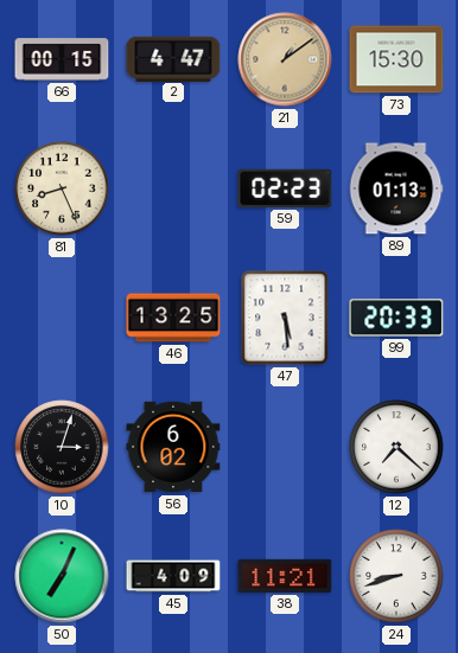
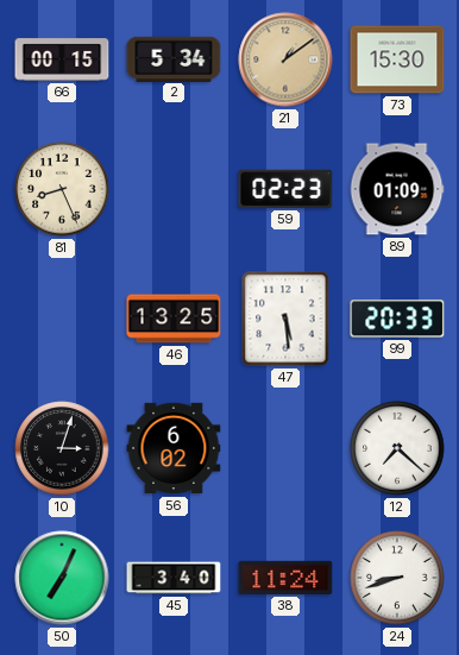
2: 4:47 -> 5:34 (174, 58)
89: 01:13 -> 01:09 (397, 189)
45: 4:09 -> 3:40 (174, 578)
38: 11:21 -> 11:24 (285, 578)
